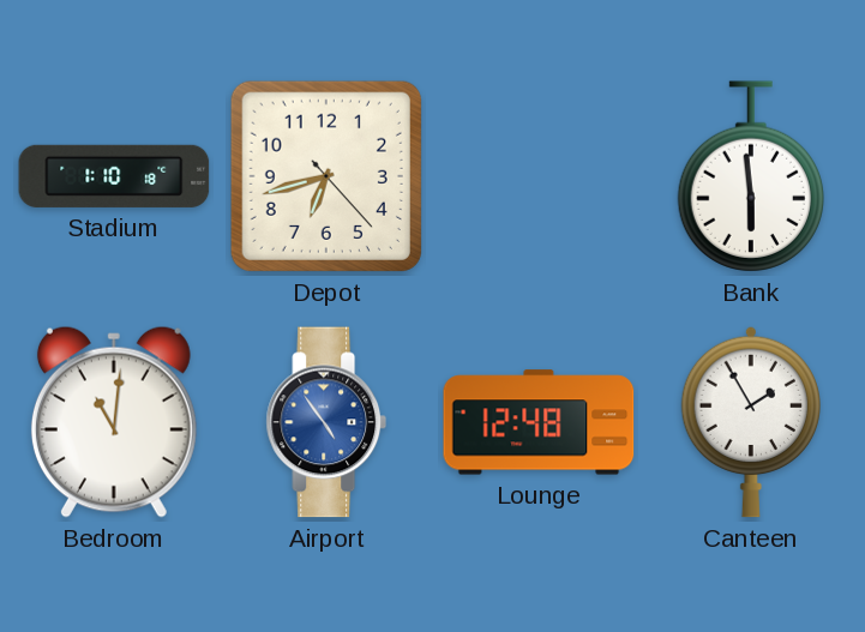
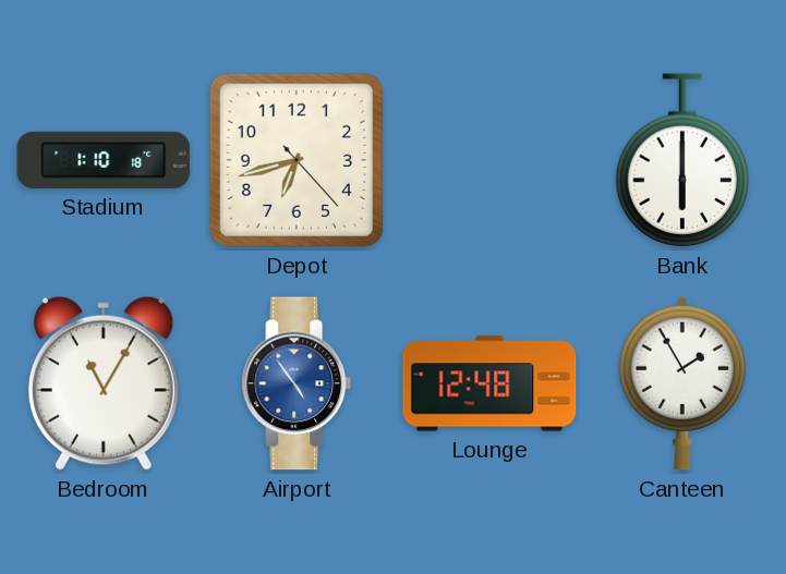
Bank: 5:59 -> 6:00 (681, 160)
Bedroom: 11:01 -> 11:05 (104, 383)
